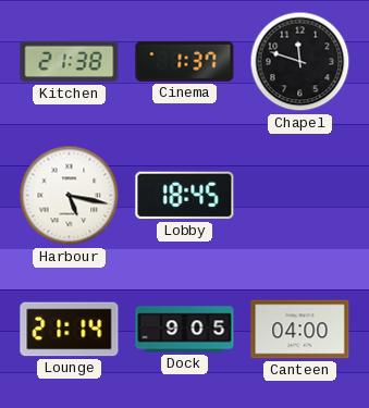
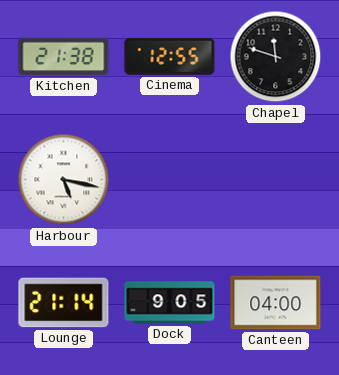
Cinema: 1:37 -> 12:55 (170, 56)
Lobby: 18:45 -> none (185, 196)
